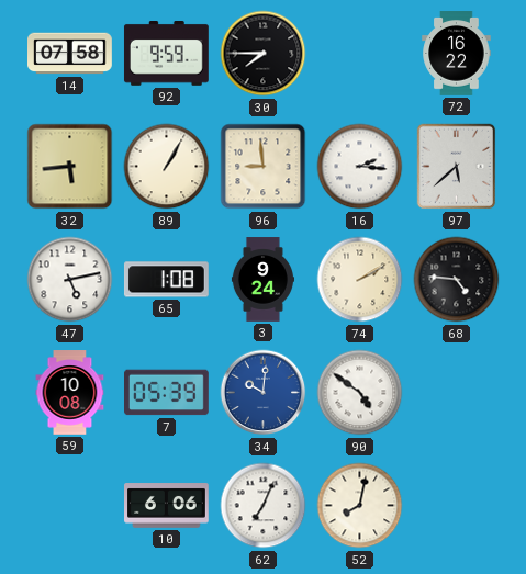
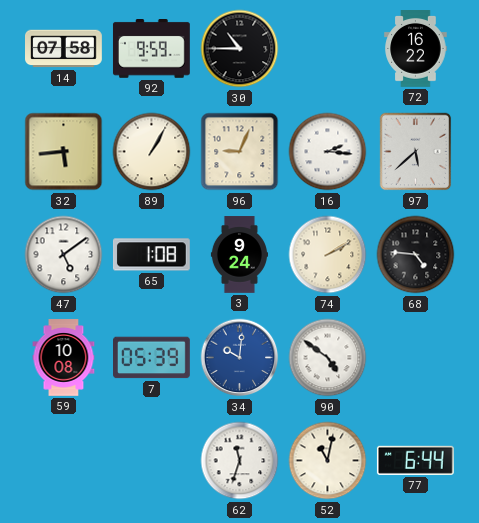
30: 7:45 -> 10:45 (240, 49)
96: 8:59 -> 9:04 (240, 152)
47: 5:13 -> 5:09 (64, 255)
10: 6:06 -> none (167, 506)
62: 7:04 -> 11:33 (240, 461)
52: 8:02 -> 11:02 (328, 461)
77: none -> 6:44 (415, 460)
